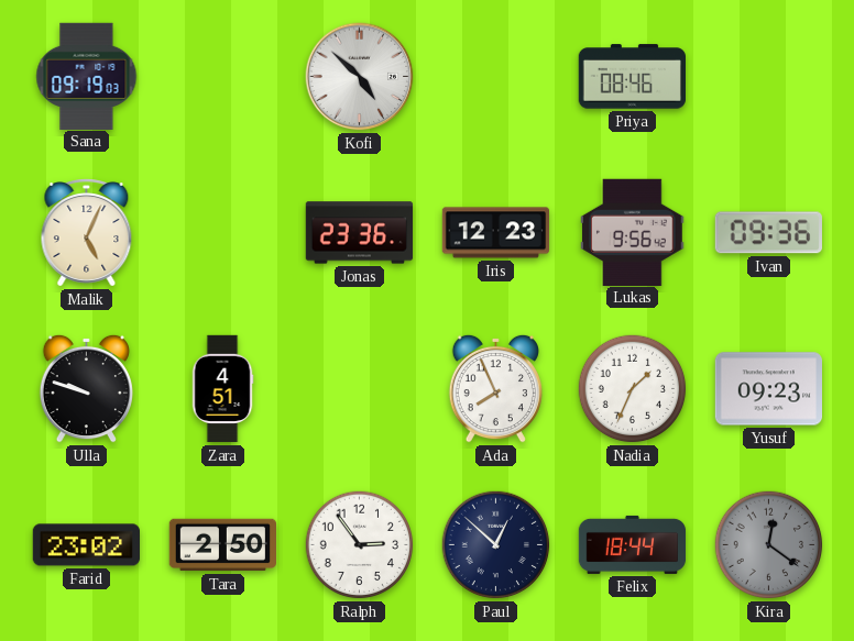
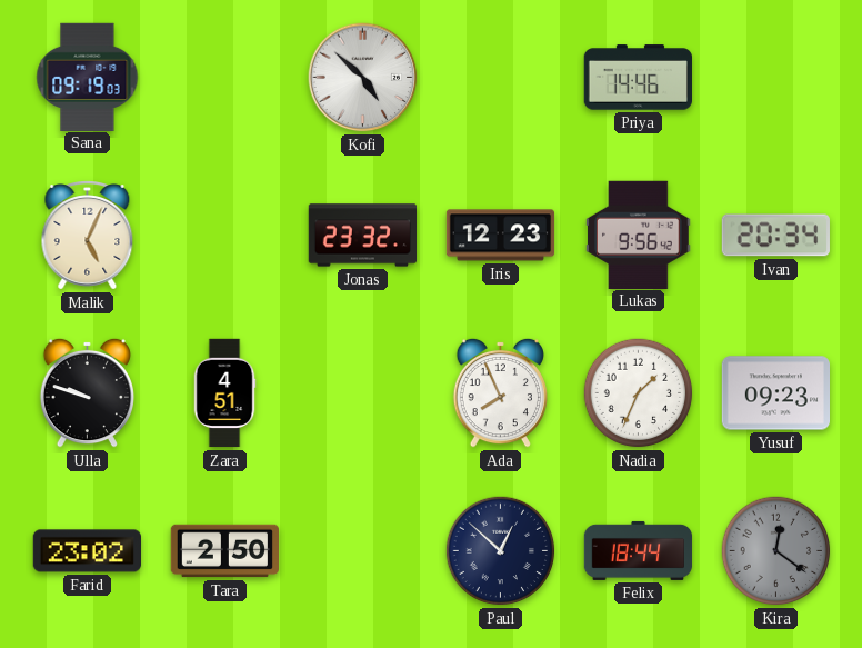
Priya: 08:46 -> 14:46 (638, 78)
Jonas: 23:36 -> 23:32 (363, 236)
Ivan: 09:36 -> 20:34 (775, 236)
Ralph: 2:54 -> none (360, 545)
